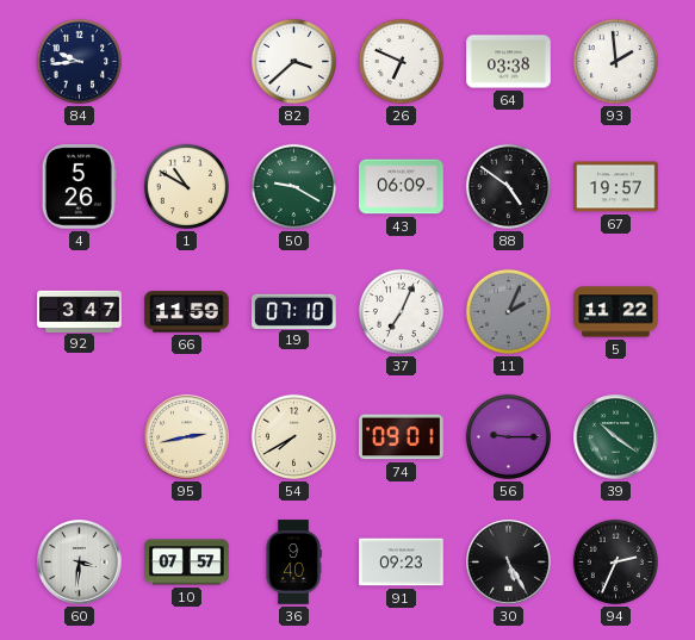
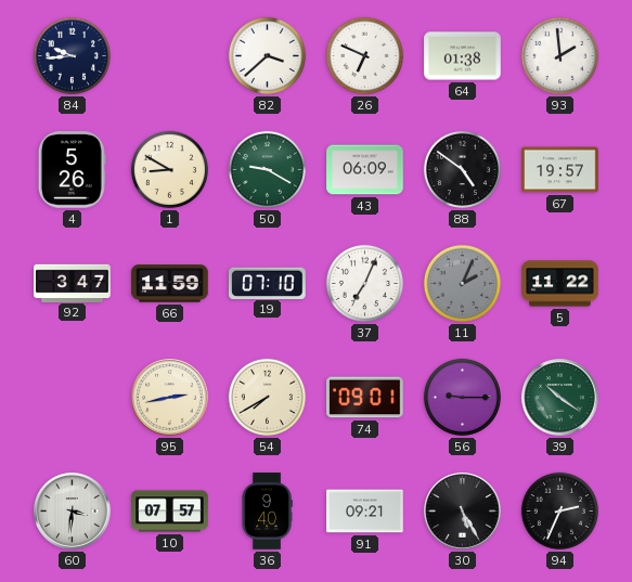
64: 03:38 -> 01:38 (463, 56)
1: 10:50 -> 8:50 (169, 169)
91: 09:23 -> 09:21 (365, 512)
